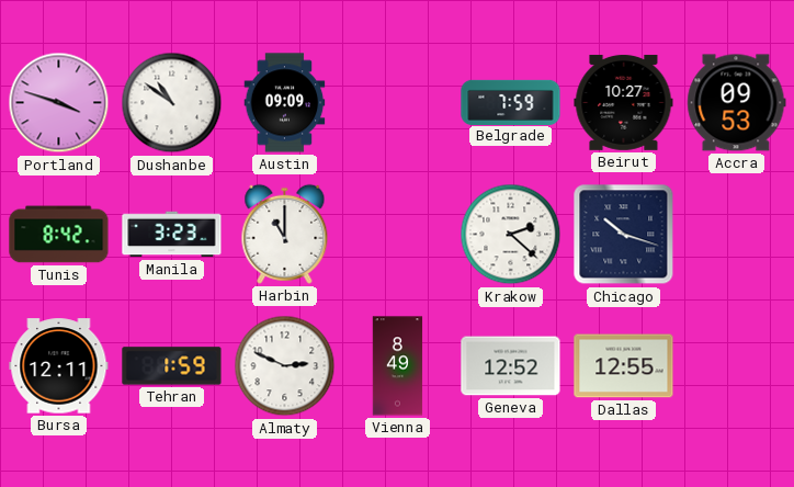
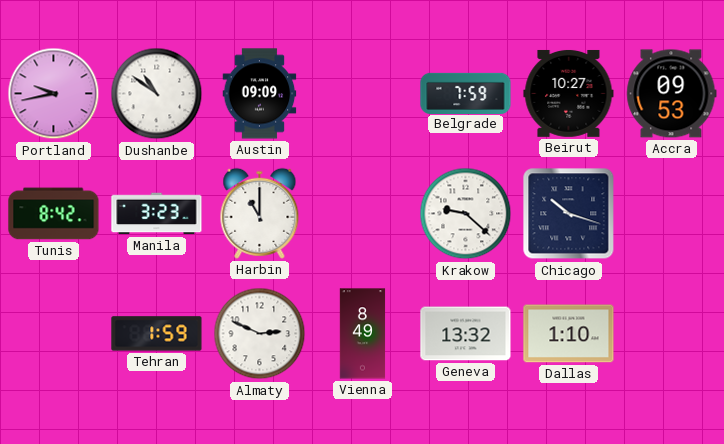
Portland: 3:48 -> 9:43 (54, 94)
Krakow: 2:22 -> 9:22 (466, 214)
Bursa: 12:11 -> none (59, 366)
Geneva: 12:52 -> 13:32 (466, 334)
Dallas: 12:55 -> 1:10 (569, 334)
